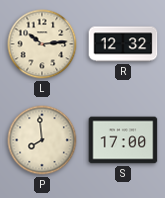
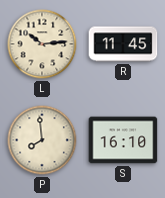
R: 12:32 -> 11:45 (123, 44)
S: 17:00 -> 16:10 (123, 140)
